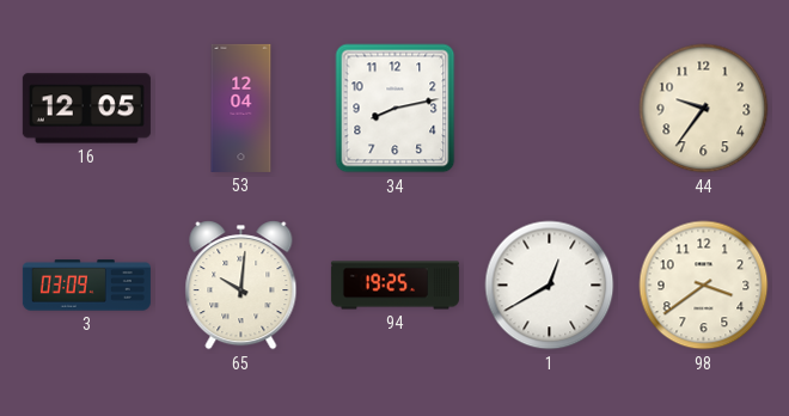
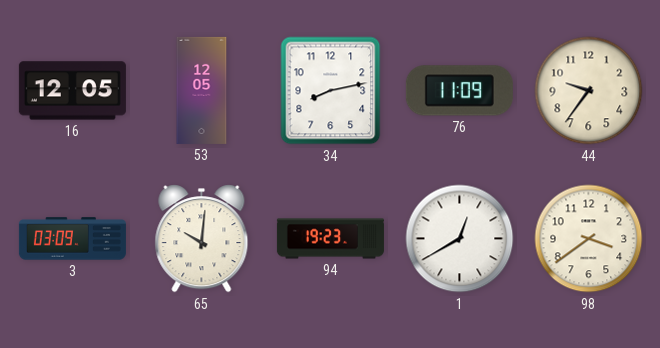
53: 12:04 -> 12:05 (202, 90)
76: none -> 11:09 (459, 91)
94: 19:25 -> 19:23 (330, 239)
